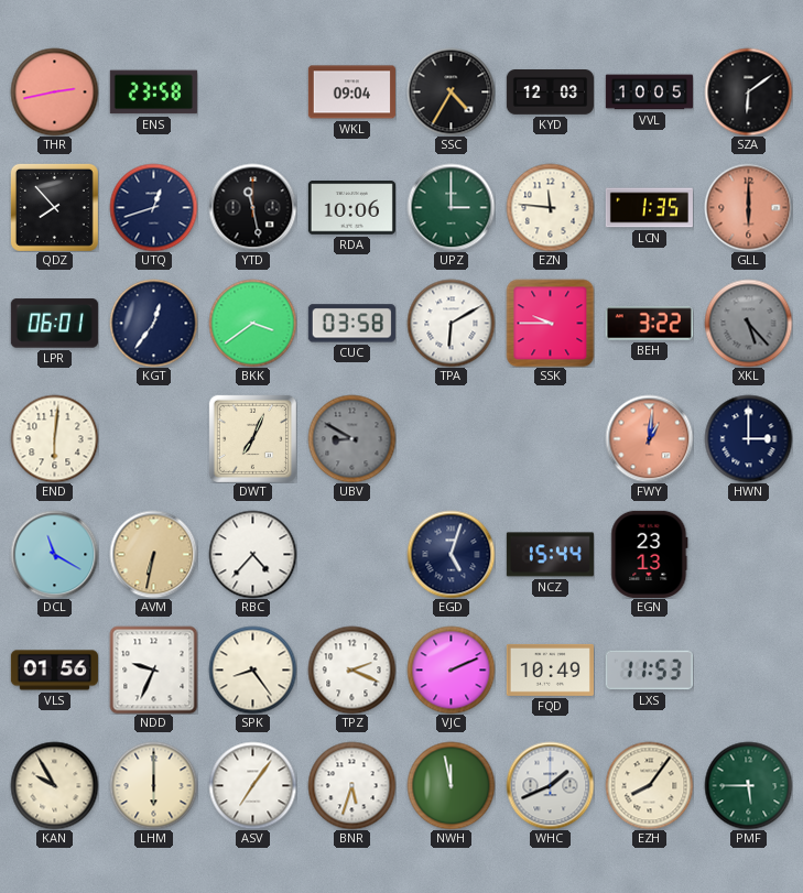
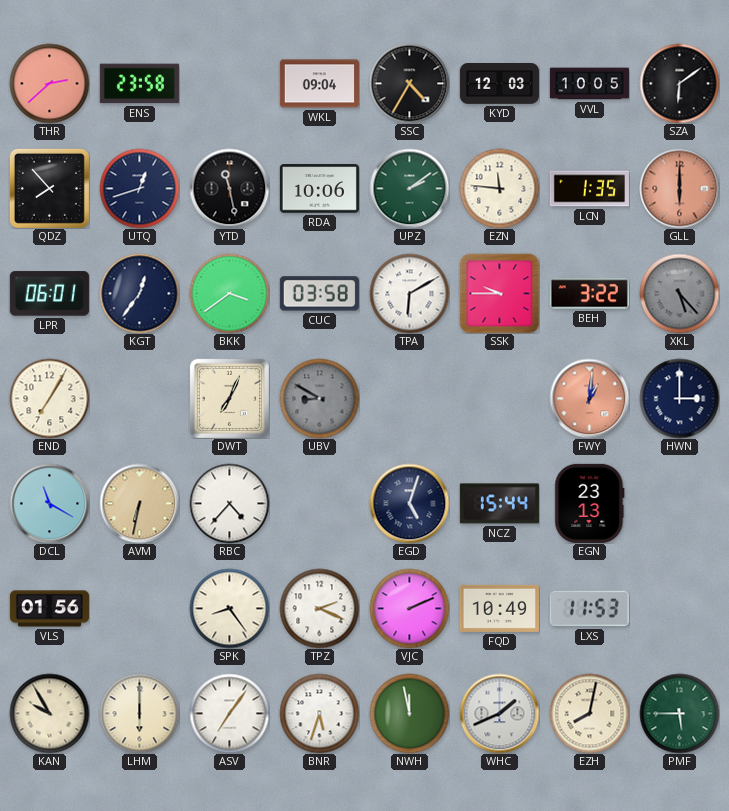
THR: 2:43 -> 2:38 (49, 83)
UPZ: 3:00 -> 2:09 (409, 188)
END: 6:01 -> 7:05 (49, 398)
NDD: 9:34 -> none (153, 669)
EZH: 8:06 -> 8:02 (589, 713)
